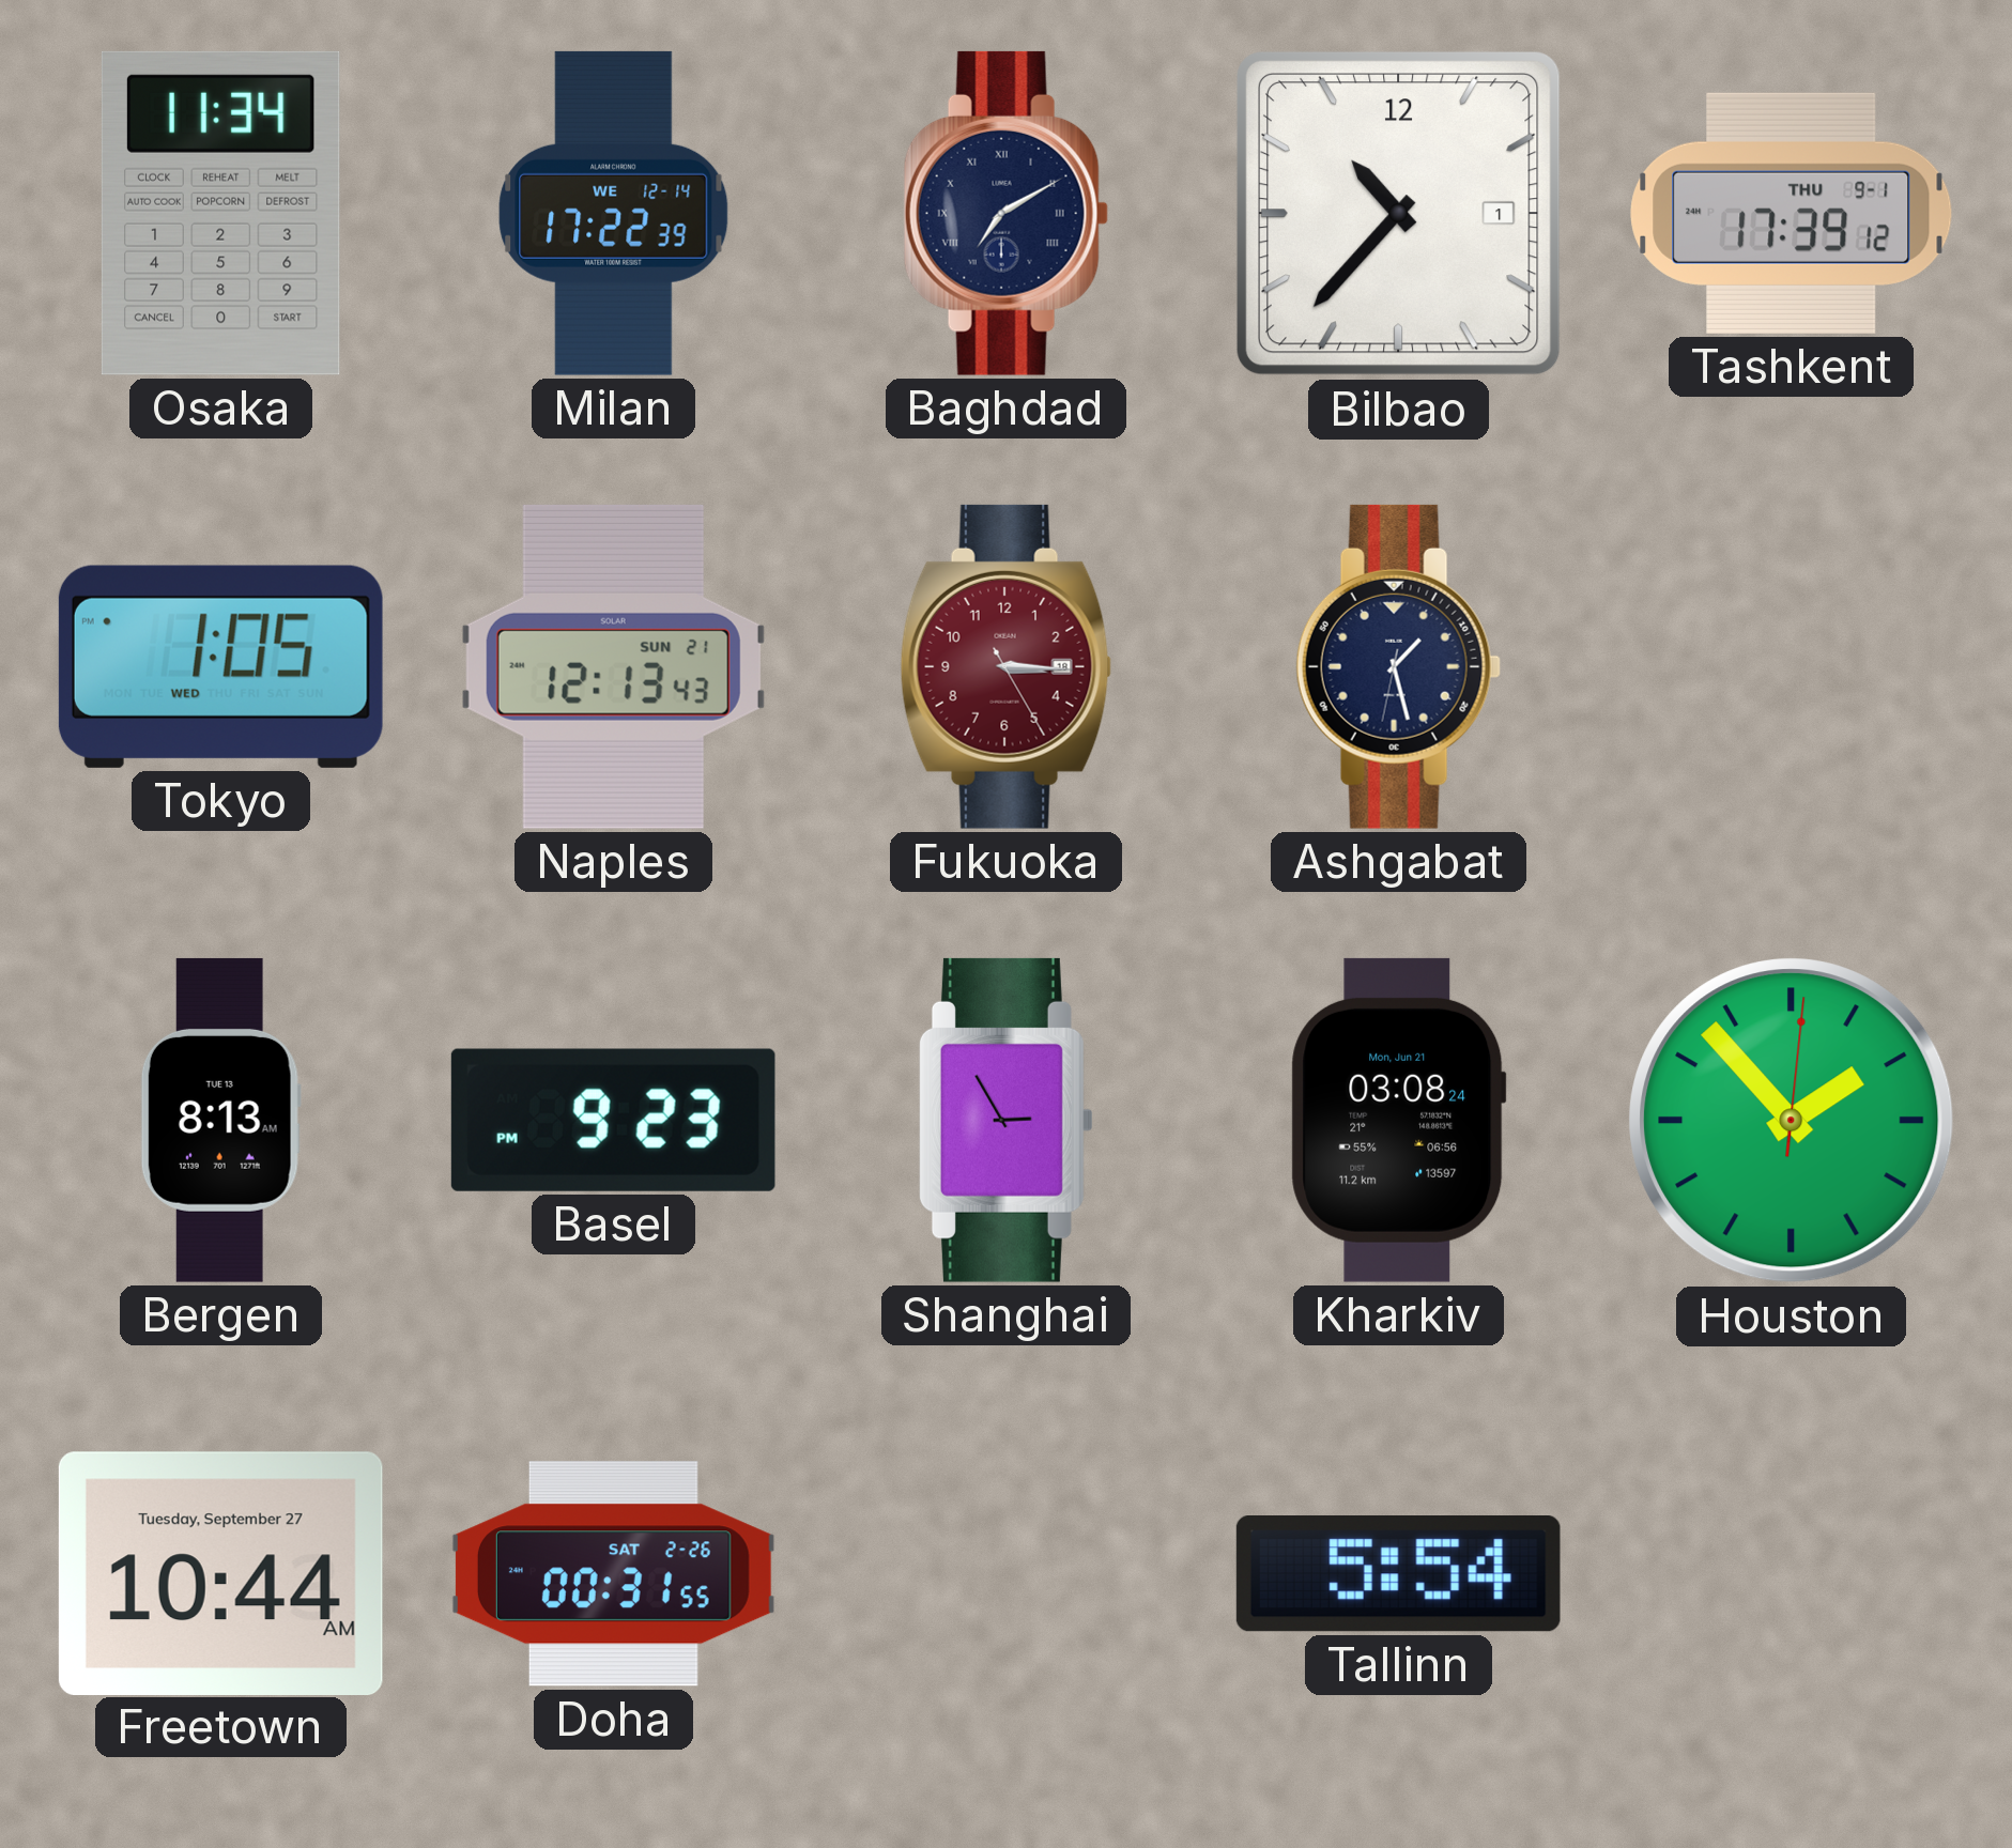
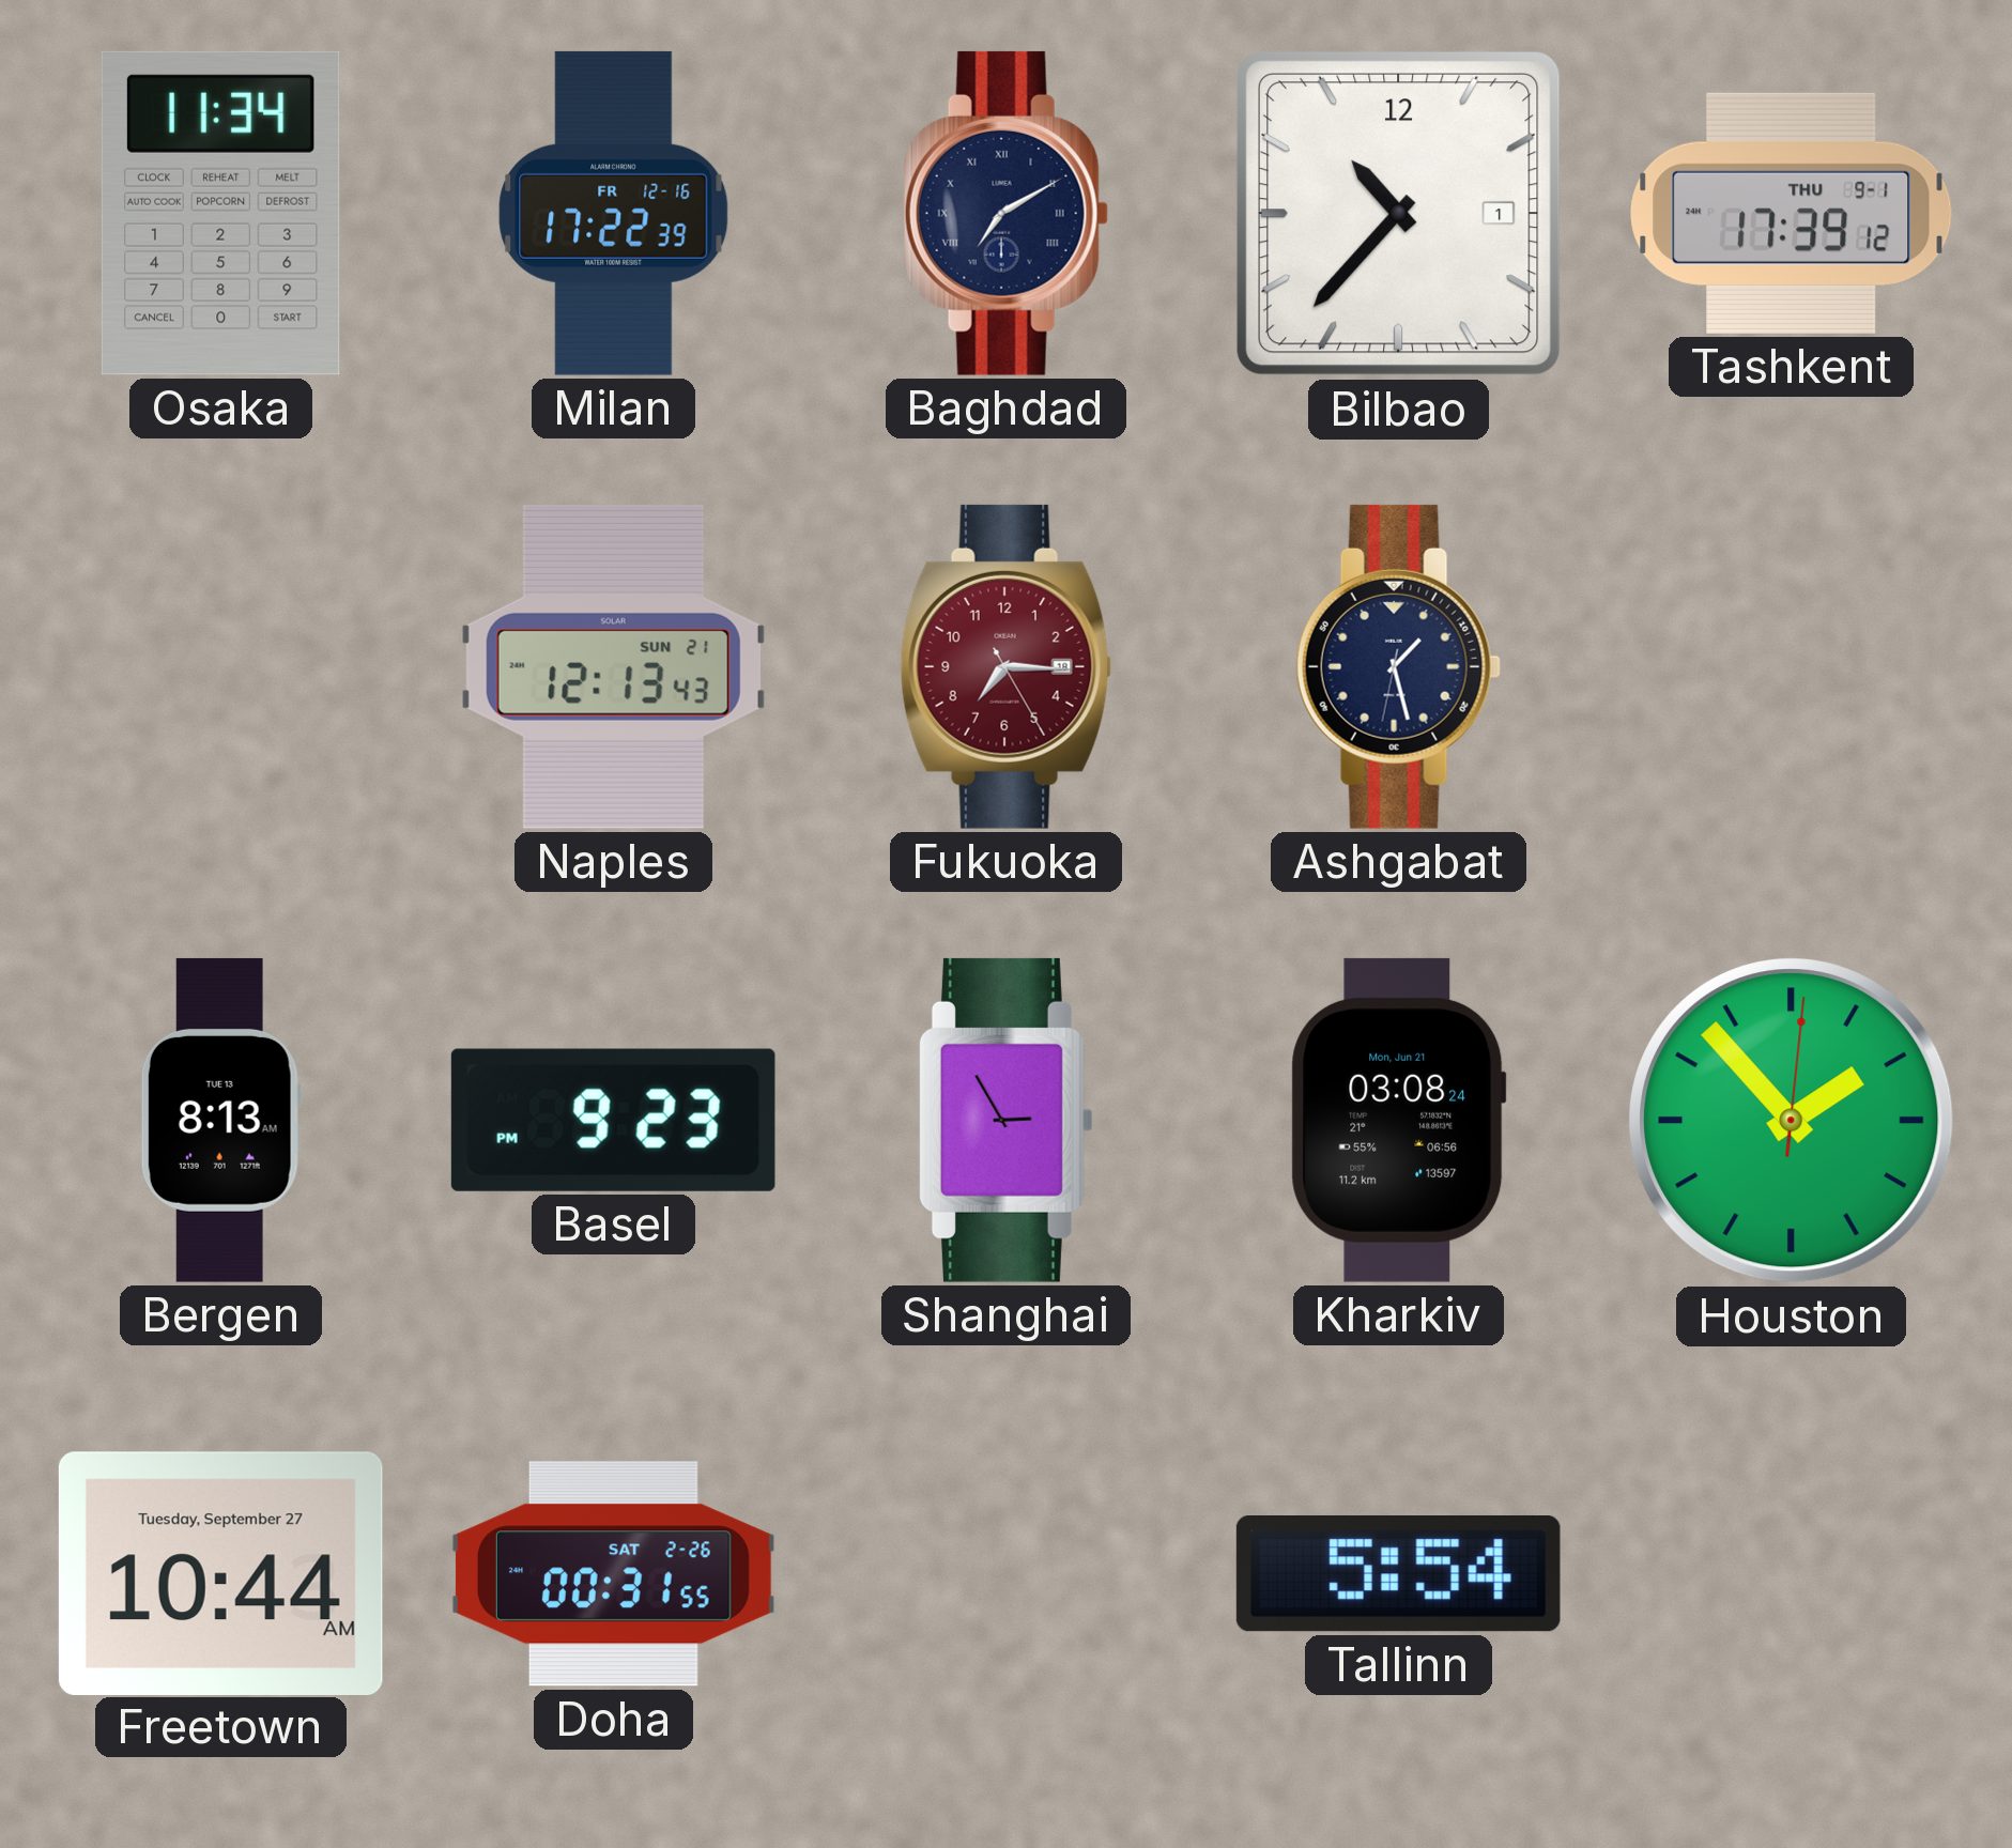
Milan date: WE 12-14 -> FR 12-16 (614, 213)
Tokyo: 1:05 -> none (220, 666)
Fukuoka: 3:15 -> 7:15 (1005, 666)
